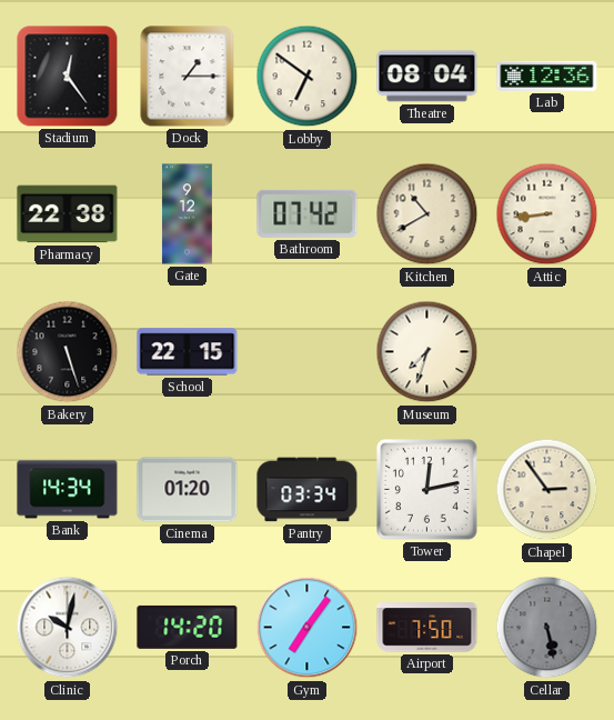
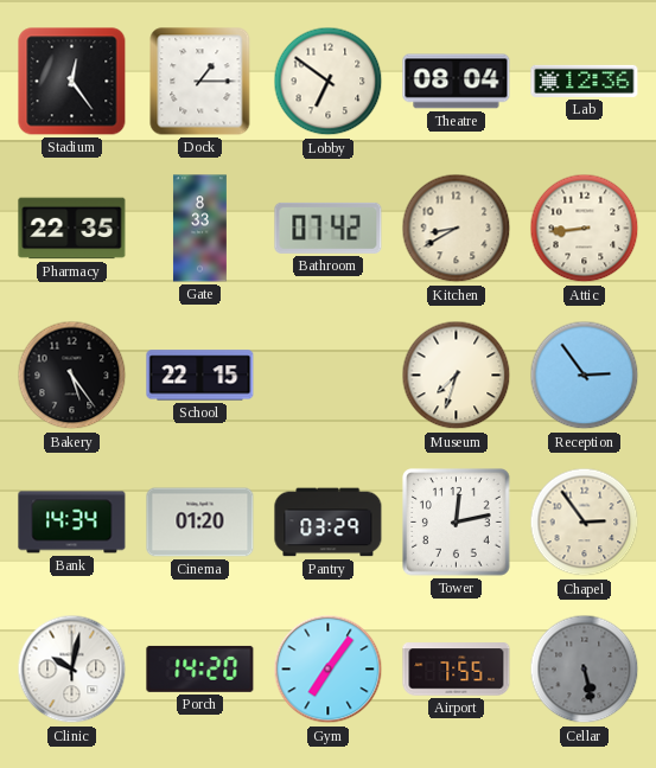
Pharmacy: 22:38 -> 22:35 (72, 229)
Gate: 9:12 -> 8:33 (199, 229)
Kitchen: 10:40 -> 8:40 (457, 229)
Bakery: 5:27 -> 5:24 (72, 376)
Reception: none -> 2:54 (585, 376)
Pantry: 03:34 -> 03:29 (329, 523)
Airport: 7:50 -> 7:55 (457, 670)
